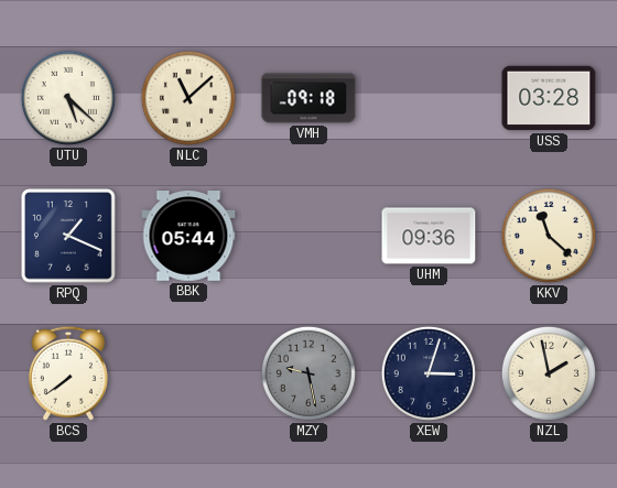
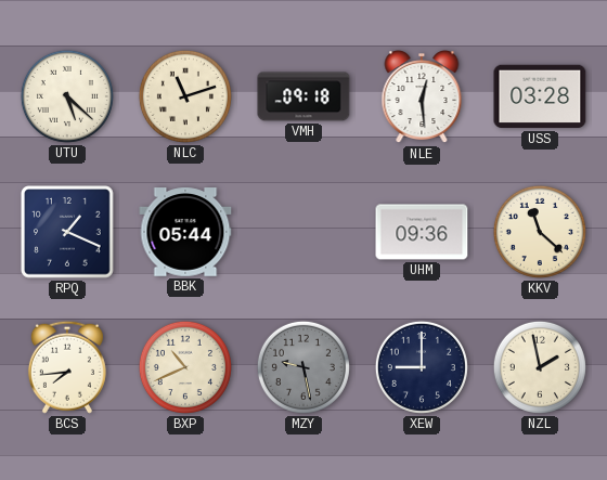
NLC: 11:08 -> 11:12 (185, 96)
NLE: none -> 12:29 (422, 98)
BCS: 7:39 -> 7:44 (67, 367)
BXP: none -> 10:41 (185, 367)
XEW: 3:03 -> 9:00 (422, 367)
